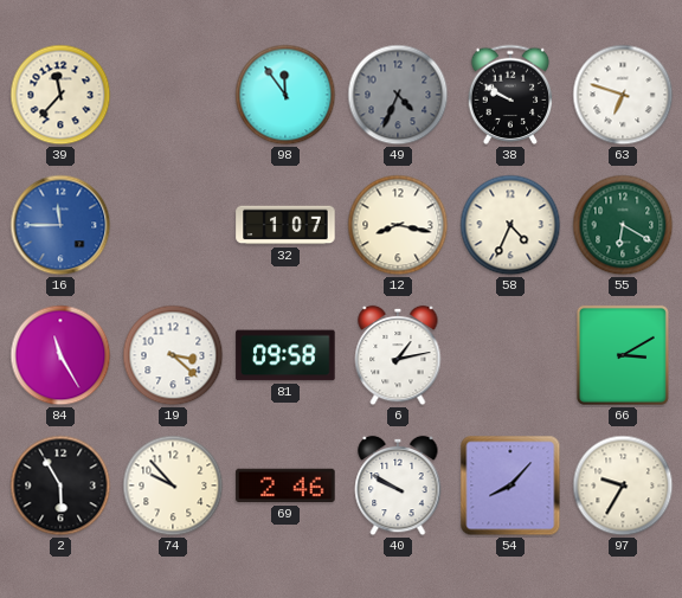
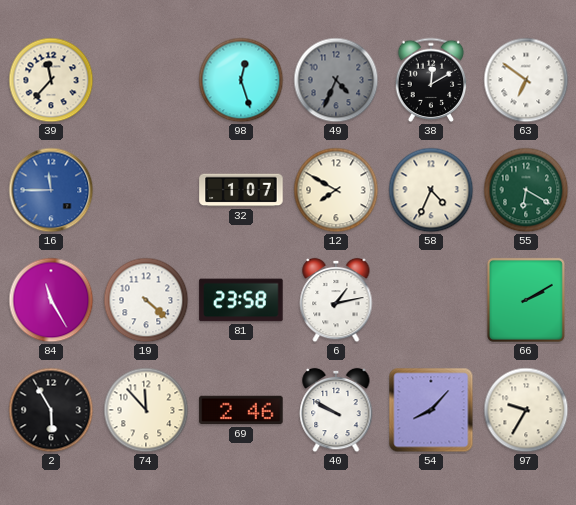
98: 11:54 -> 12:27 (241, 80)
38: 9:50 -> 12:10 (431, 80)
63: 6:48 -> 6:51 (526, 80)
12: 8:17 -> 7:50 (336, 190)
19: 3:22 -> 4:22 (146, 300)
81: 09:58 -> 23:58 (241, 300)
66: 3:10 -> 2:10 (526, 300)
74: 9:53 -> 11:53 (146, 410)
